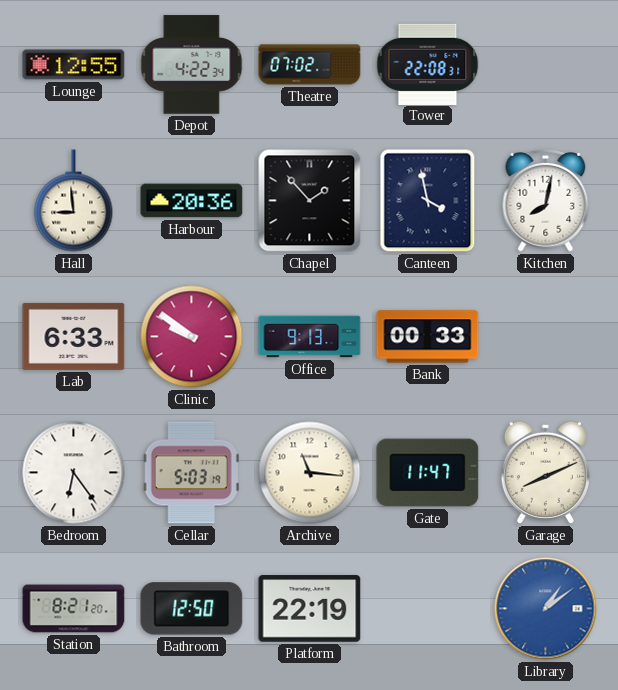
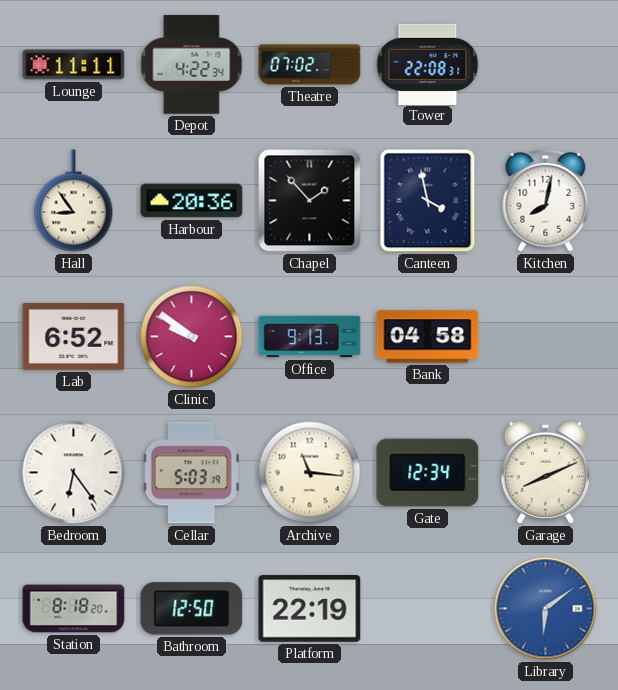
Lounge: 12:55 -> 11:11 (74, 65)
Hall: 8:59 -> 8:54 (74, 201)
Lab: 6:33 -> 6:52 (74, 336)
Bank: 00:33 -> 04:58 (428, 337)
Gate: 11:47 -> 12:34 (428, 473)
Station: 8:21 -> 8:18 (74, 609)
Library: 1:09 -> 6:09 (546, 609)
